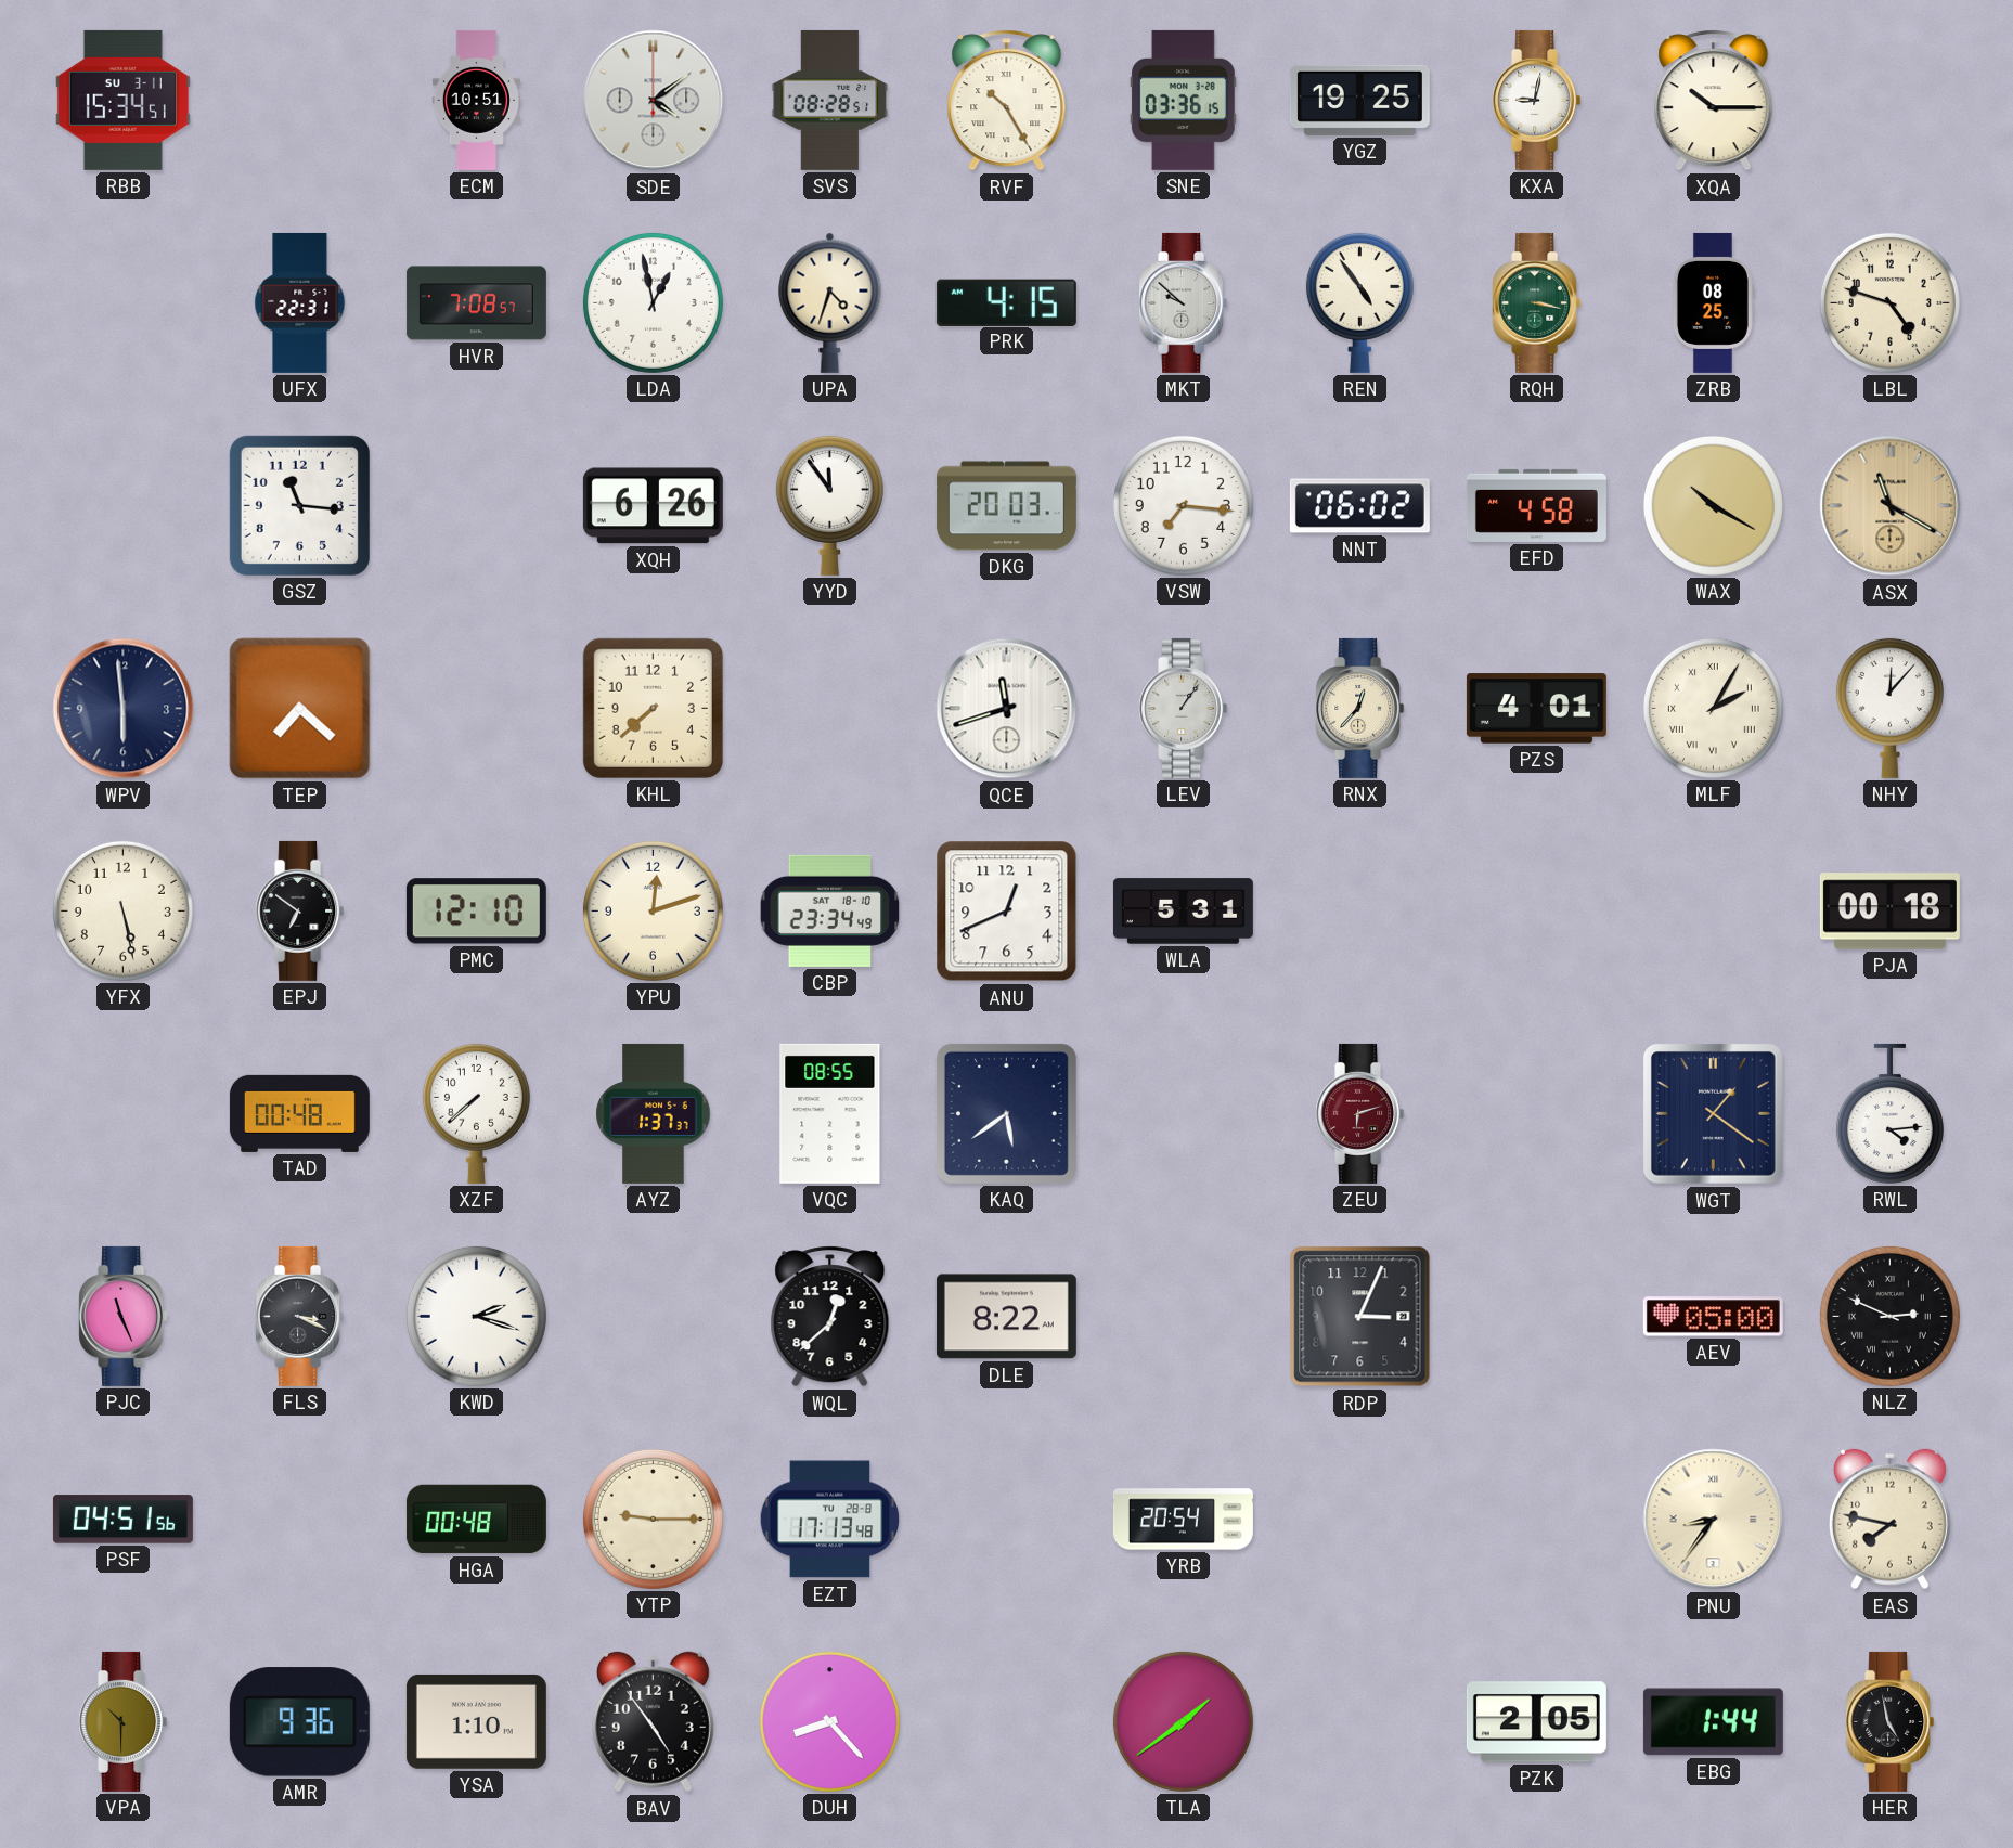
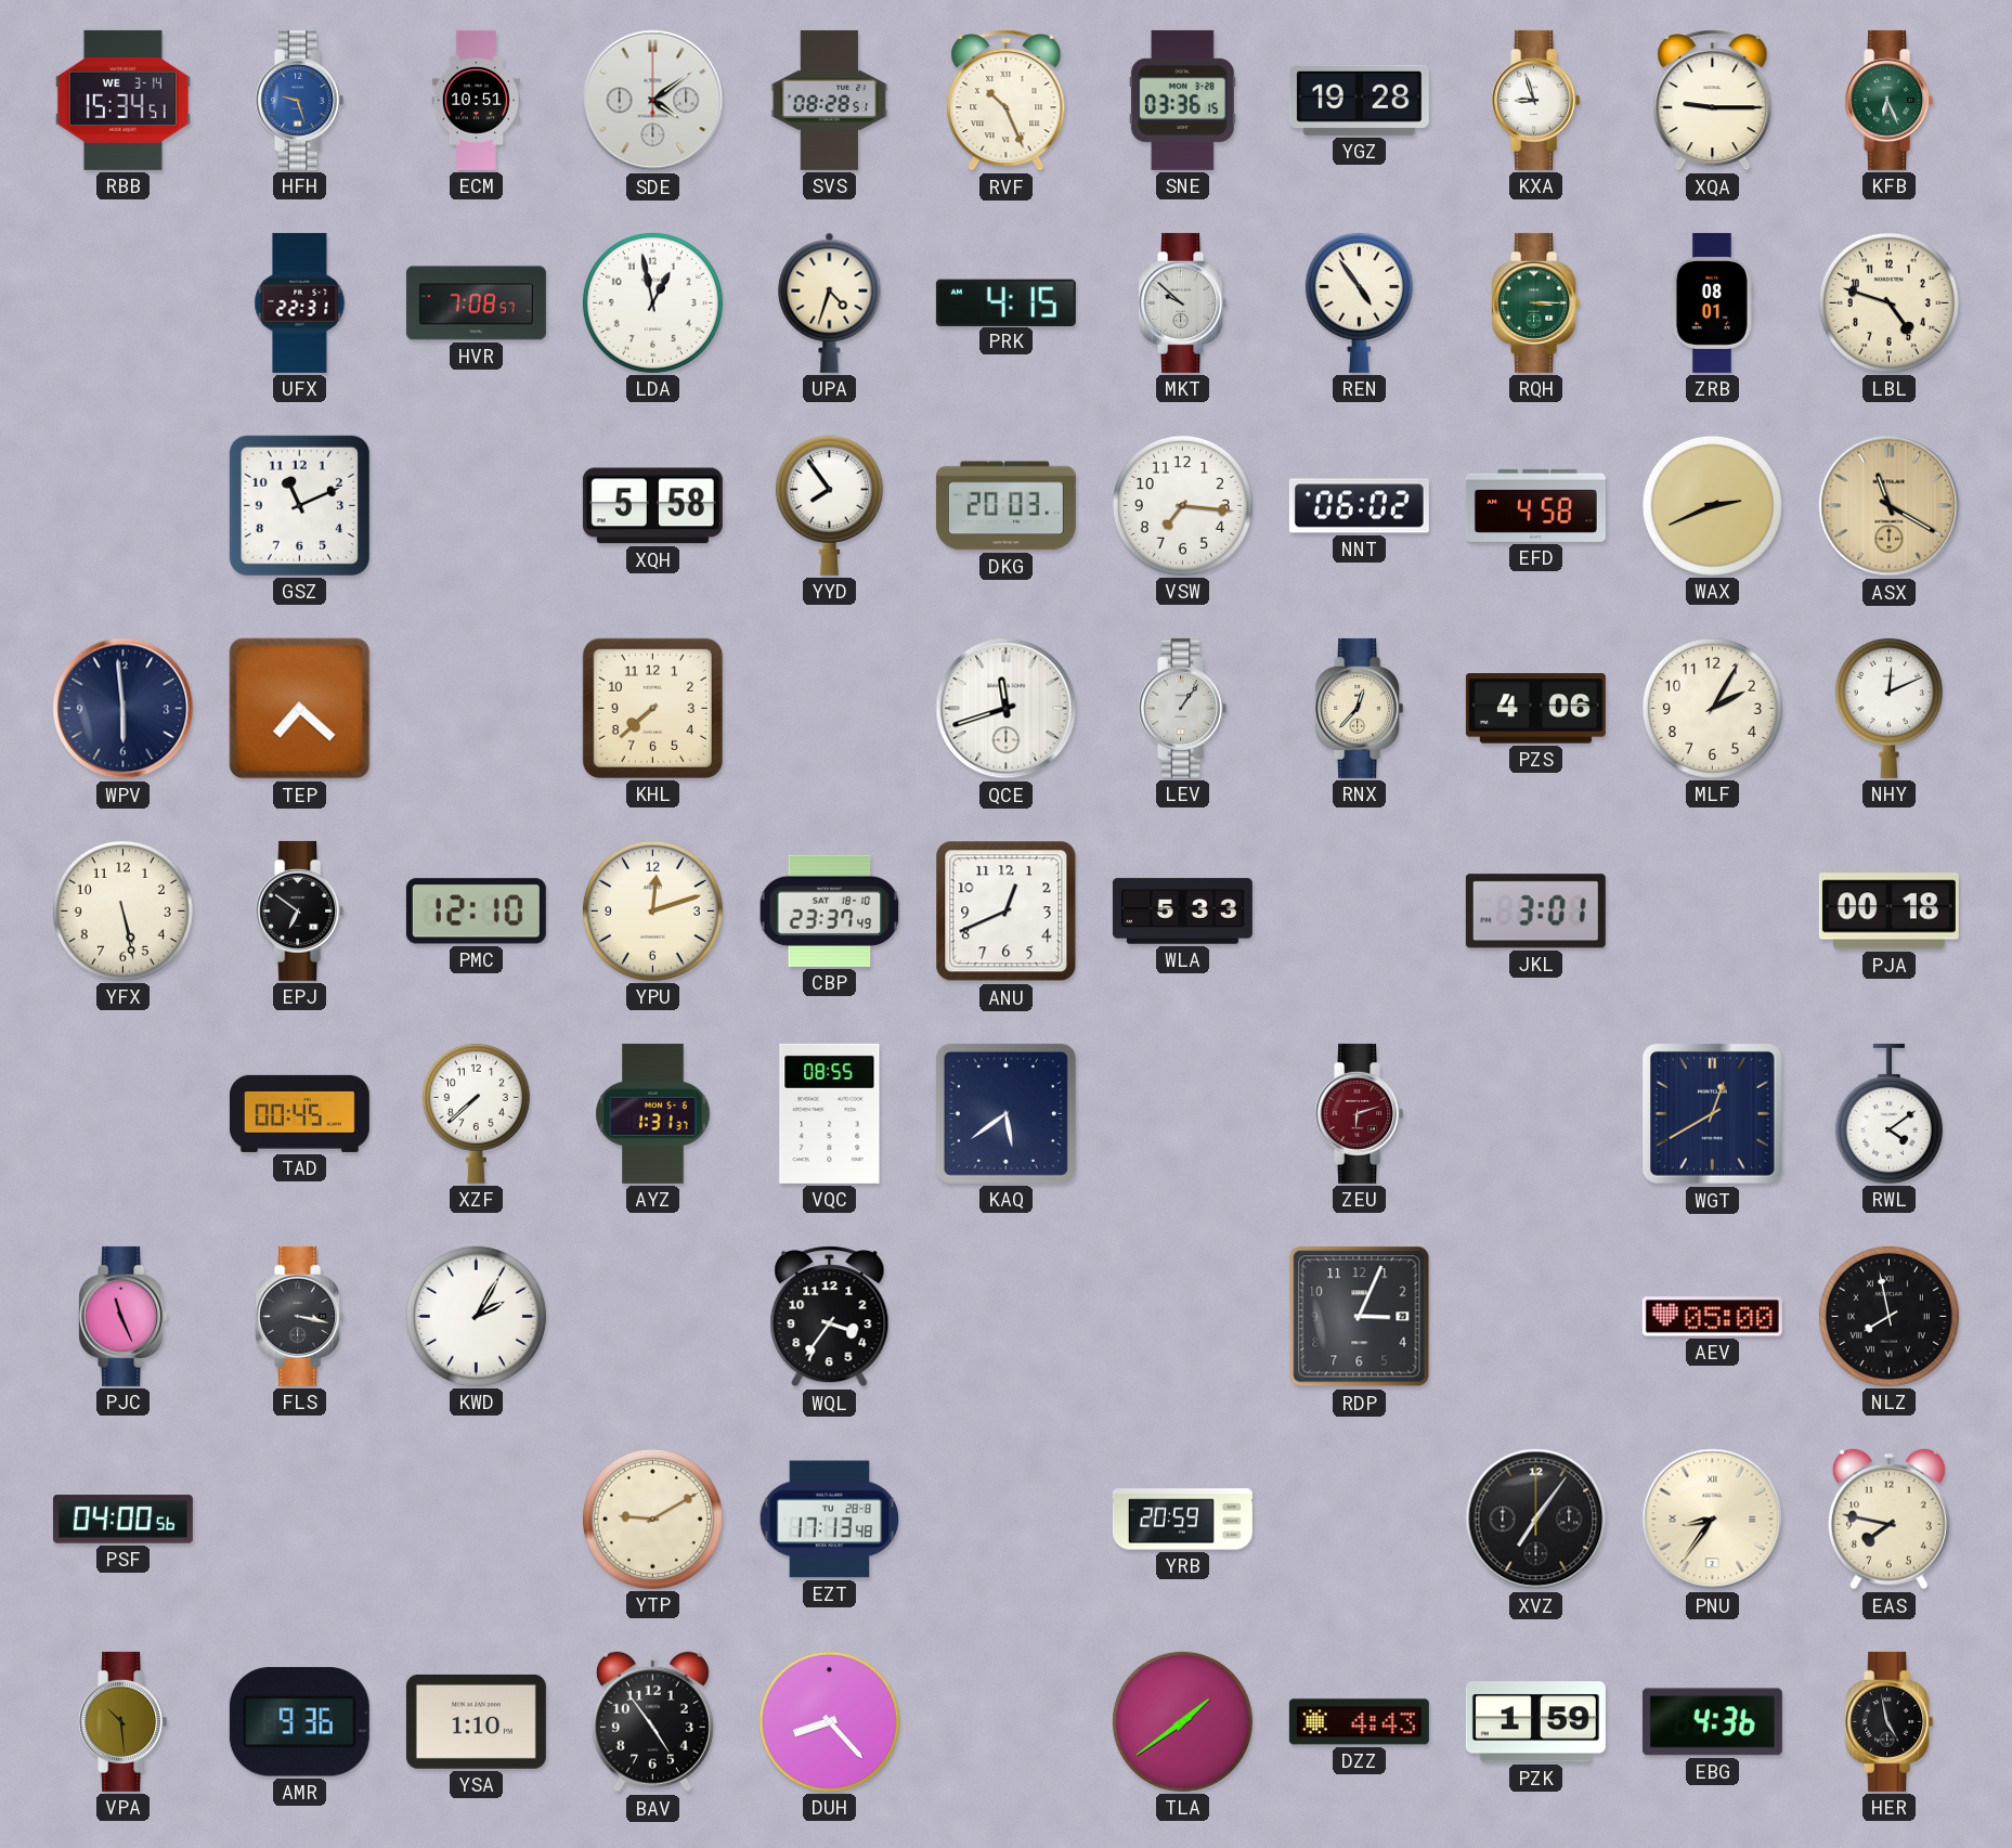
RBB date: SU 3-11 -> WE 3-14 (122, 100)
HFH: none -> 9:27 (300, 100)
RVF: 10:25 -> 10:26 (1007, 101)
YGZ: 19:25 -> 19:28 (1359, 100)
KXA: 9:02 -> 8:57 (1536, 100)
XQA: 10:15 -> 9:15 (1713, 101)
KFB: none -> 6:26 (1890, 100)
RQH: 3:17 -> 3:15 (1536, 302)
ZRB: 08:25 -> 08:01 (1712, 302)
GSZ: 11:16 -> 11:11 (299, 505)
XQH: 6:26 -> 5:58 (652, 506)
YYD: 11:54 -> 7:54 (829, 505)
WAX: 10:20 -> 2:41 (1712, 505)
PZS: 4:01 -> 4:06 (1535, 709)
MLF numerals: Roman -> Arabic (1712, 708)
NHY: 12:07 -> 12:11 (1888, 708)
CBP: 23:34 -> 23:37 (830, 910)
WLA: 5:31 -> 5:33 (1182, 912)
JKL: none -> 3:01 (1535, 912)
TAD: 00:48 -> 00:45 (299, 1113)
AYZ: 1:37 -> 1:31 (653, 1113)
WGT: 1:21 -> 12:40 (1712, 1113)
RWL: 4:14 -> 4:09 (1888, 1113)
FLS: 3:19 -> 3:17 (300, 1316)
KWD: 2:18 -> 2:05 (476, 1316)
WQL: 12:38 -> 3:36 (830, 1317)
DLE: 8:22 -> none (1006, 1317)
NLZ: 2:49 -> 7:58 (1888, 1316)
PSF: 04:51 -> 04:00 (122, 1520)
HGA: 00:48 -> none (476, 1520)
YTP: 9:15 -> 9:10 (652, 1519)
YRB: 20:54 -> 20:59 (1182, 1520)
XVZ: none -> 7:06 (1536, 1520)
VPA: 10:30 -> 10:29 (124, 1721)
DZZ: none -> 4:43 (1359, 1722)
PZK: 2:05 -> 1:59 (1535, 1722)
EBG: 1:44 -> 4:36 (1712, 1722)
